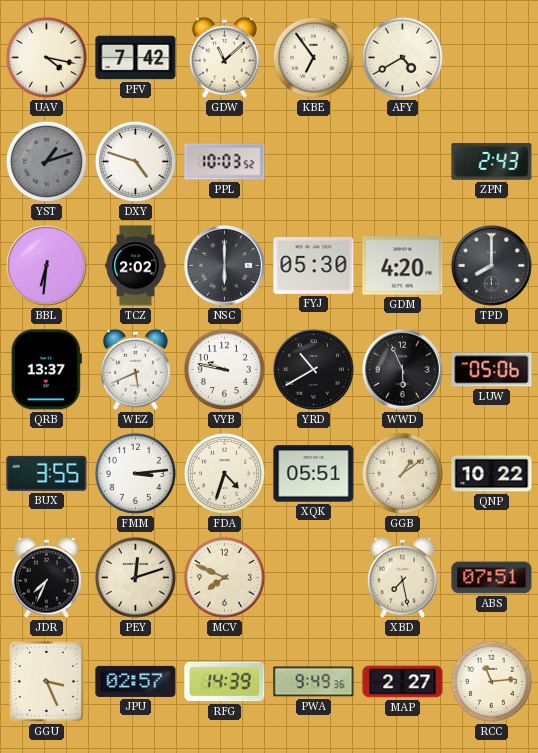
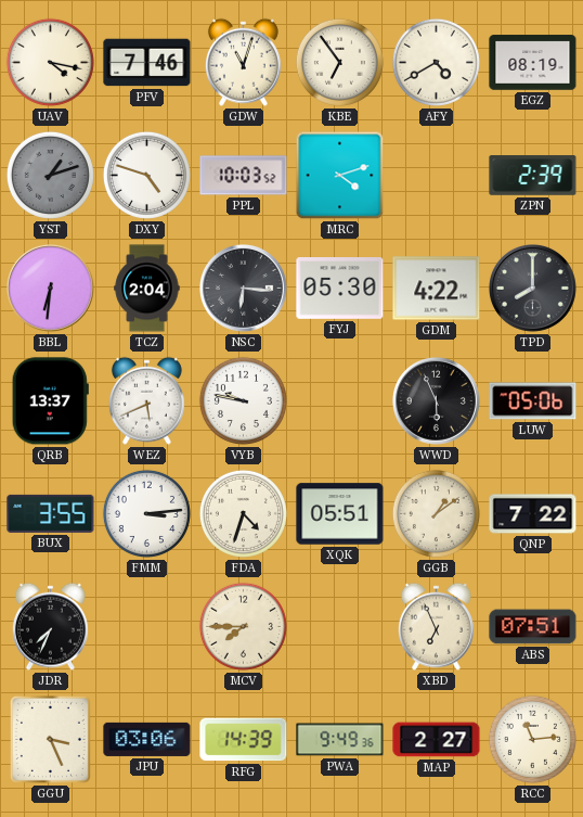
PFV: 7:42 -> 7:46 (147, 63)
GDW: 11:08 -> 11:03 (243, 62)
EGZ: none -> 08:19 (533, 63)
MRC: none -> 4:12 (340, 176)
ZPN: 2:43 -> 2:39 (533, 176)
TCZ: 2:02 -> 2:04 (147, 289)
NSC: 6:00 -> 6:16 (244, 289)
GDM: 4:20 -> 4:22 (437, 289)
YRD: 10:40 -> none (314, 370)
QNP: 10:22 -> 7:22 (533, 514)
PEY: 12:12 -> none (135, 577)
MCV: 7:49 -> 7:45 (243, 626)
XBD: 7:28 -> 6:56 (436, 626)
JPU: 02:57 -> 03:06 (147, 739)
